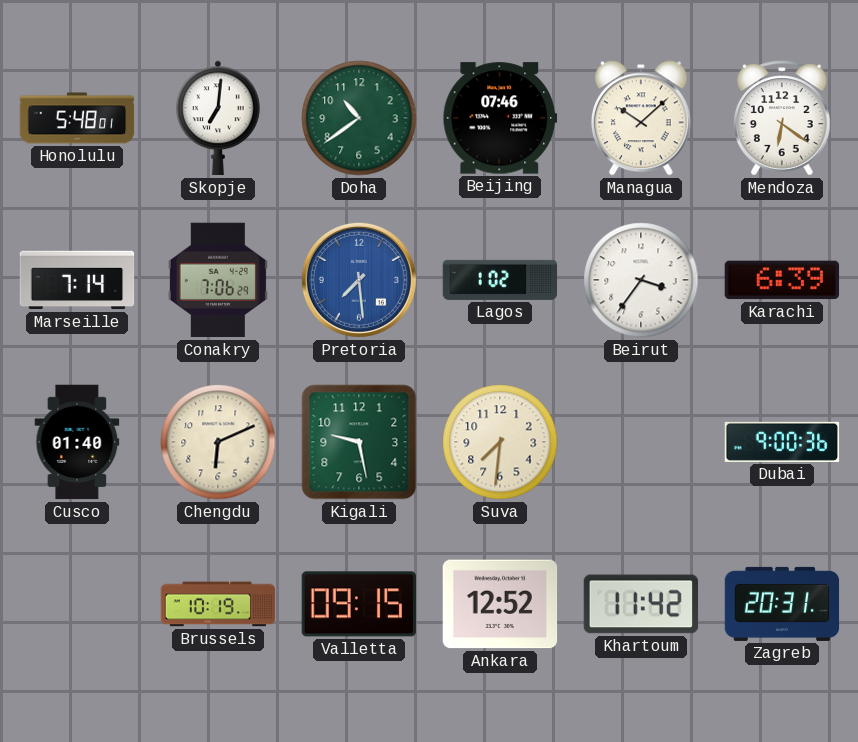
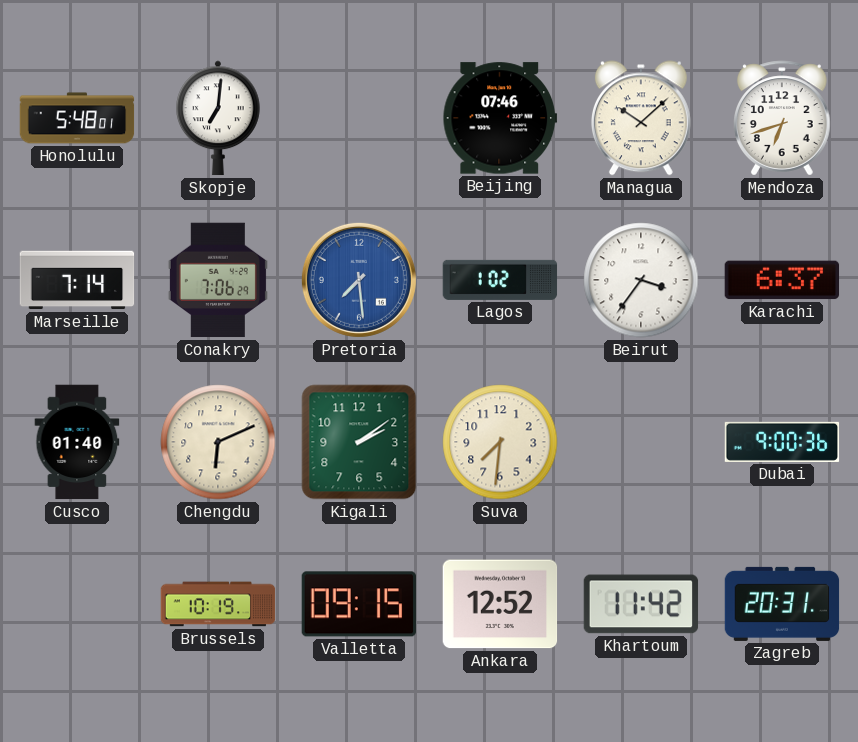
Doha: 10:39 -> none (359, 118)
Mendoza: 6:21 -> 6:42 (783, 118)
Karachi: 6:39 -> 6:37 (782, 280)
Kigali: 9:28 -> 2:09 (359, 442)
